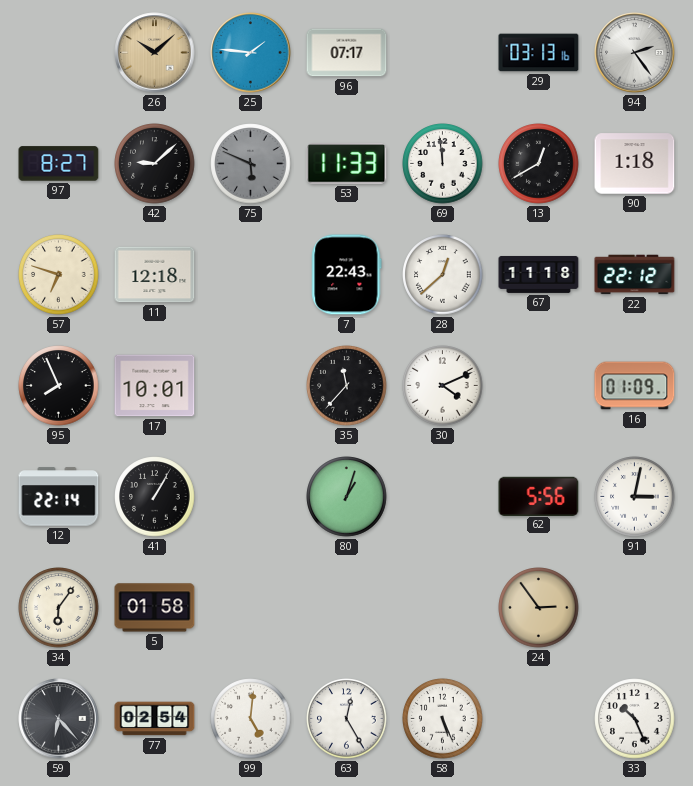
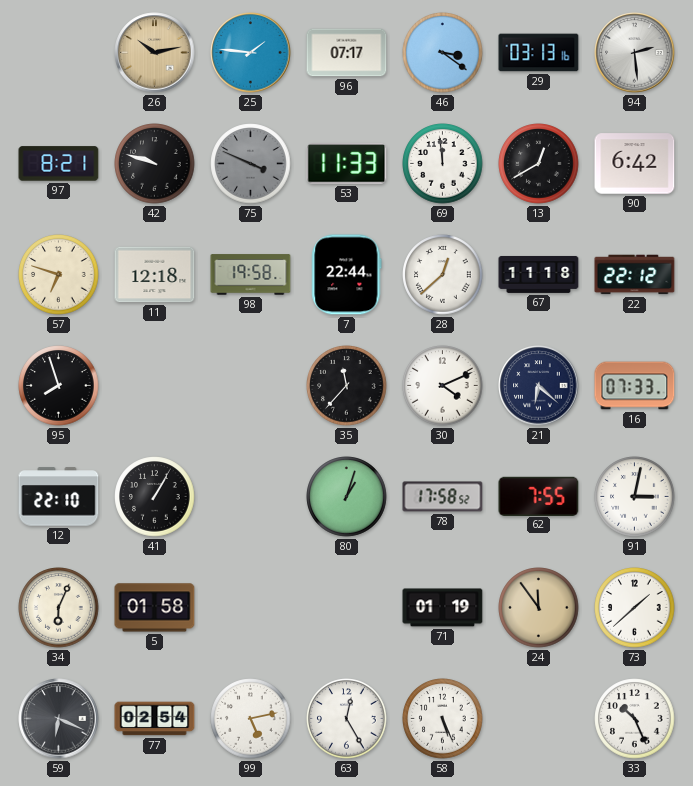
26: 10:08 -> 10:13 (155, 53)
46: none -> 3:21 (443, 53)
94: 2:24 -> 2:29 (635, 53)
97: 8:27 -> 8:21 (59, 164)
42: 9:08 -> 9:48 (155, 164)
75: 5:49 -> 3:49 (251, 164)
90: 1:18 -> 6:42 (635, 164)
98: none -> 19:58 (251, 275)
7: 22:43 -> 22:44 (347, 275)
95: 7:56 -> 7:57 (59, 386)
17: 10:01 -> none (155, 386)
21: none -> 6:22 (539, 386)
16: 01:09 -> 07:33 (635, 386)
12: 22:14 -> 22:10 (59, 497)
78: none -> 17:58 (443, 497)
62: 5:56 -> 7:55 (539, 496)
34: 6:06 -> 6:04 (59, 608)
71: none -> 01:19 (443, 608)
24: 2:54 -> 11:54 (539, 608)
73: none -> 1:38 (635, 608)
59: 6:23 -> 6:19 (59, 719)
99: 5:01 -> 5:13 (251, 719)
